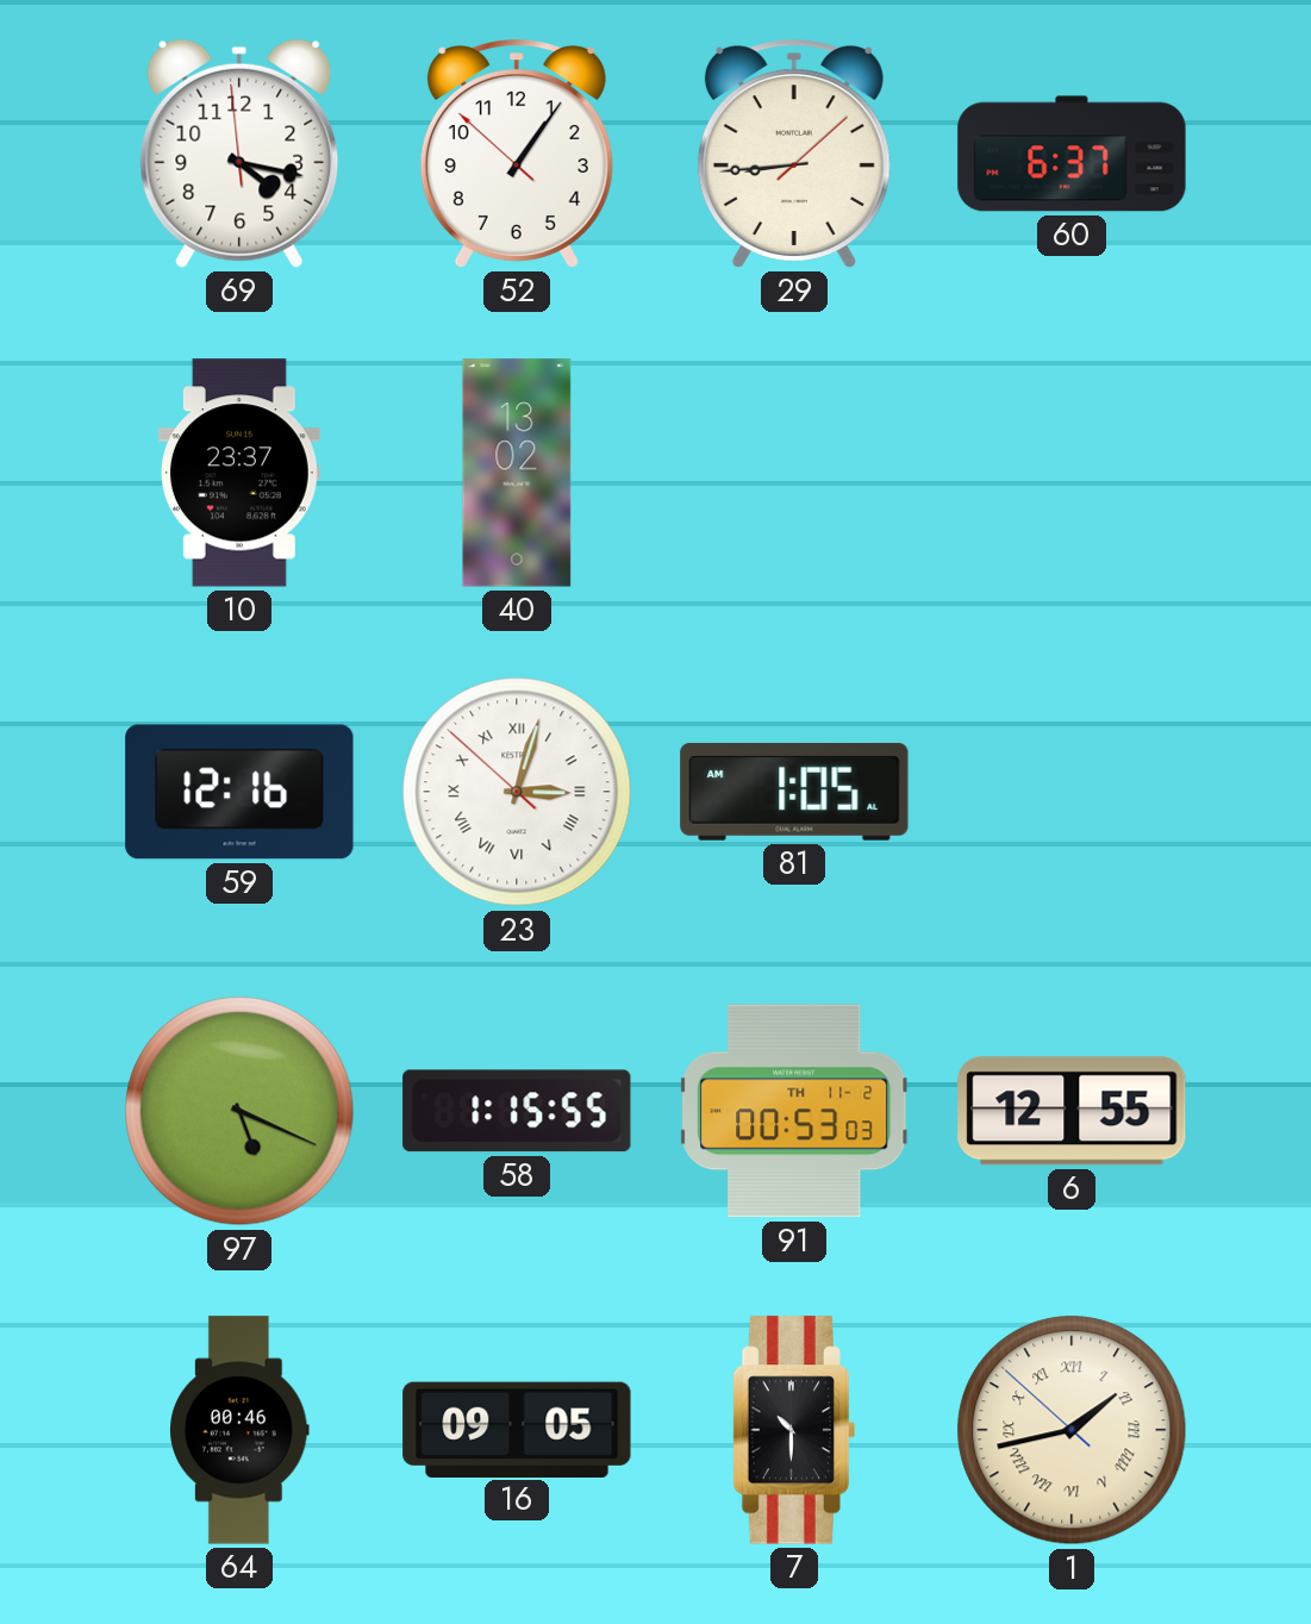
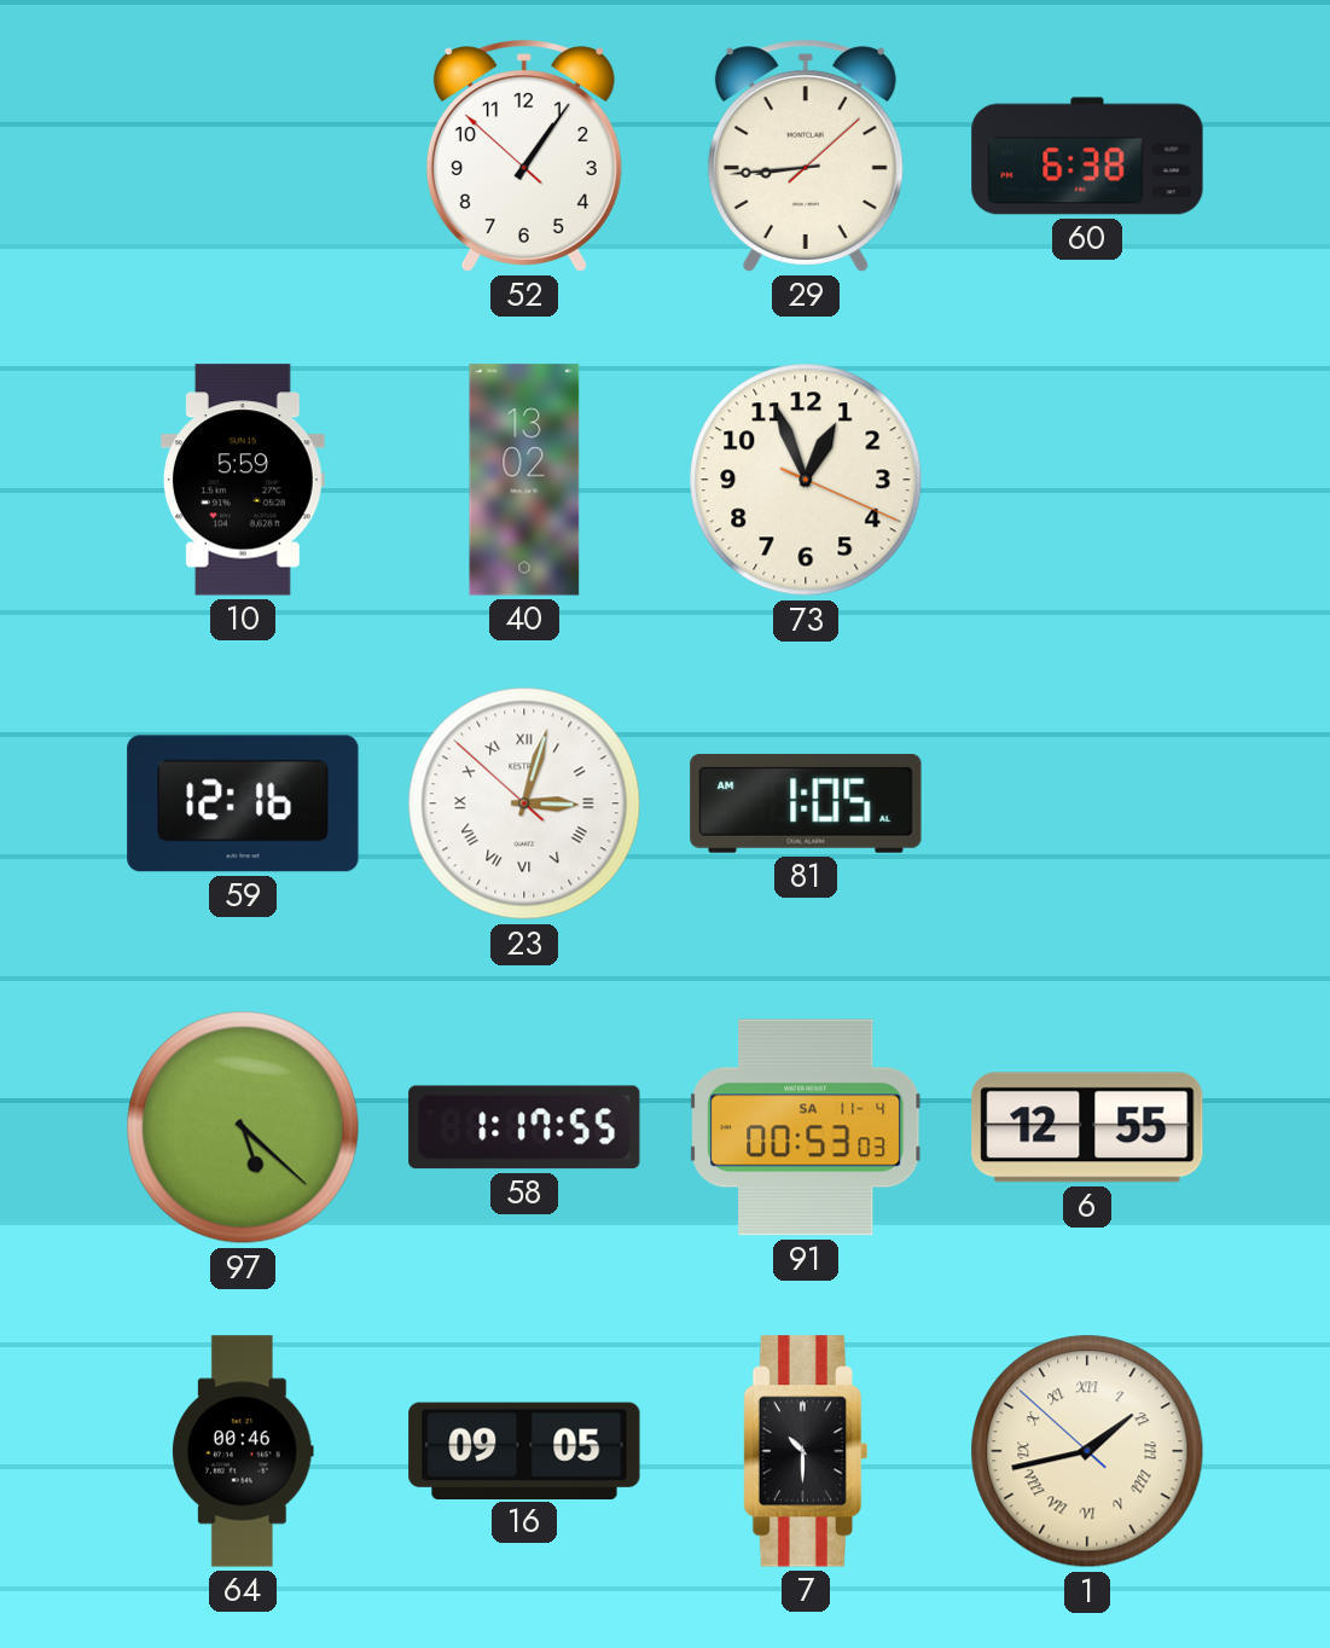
69: 4:16 -> none (239, 154)
60: 6:37 -> 6:38 (1087, 156)
10: 23:37 -> 5:59 (243, 480)
73: none -> 12:56 (806, 480)
97: 5:19 -> 5:22 (243, 1127)
58: 1:15 -> 1:17 (524, 1127)
91 date: TH 11-2 -> SA 11-4 (807, 1127)
